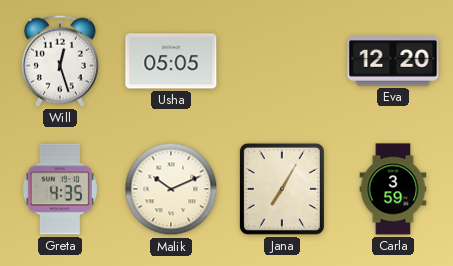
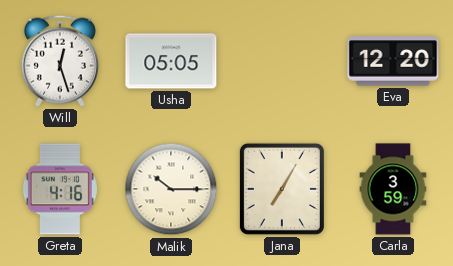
Greta: 4:35 -> 4:16 (60, 189)
Malik: 10:11 -> 10:15 (171, 189)
